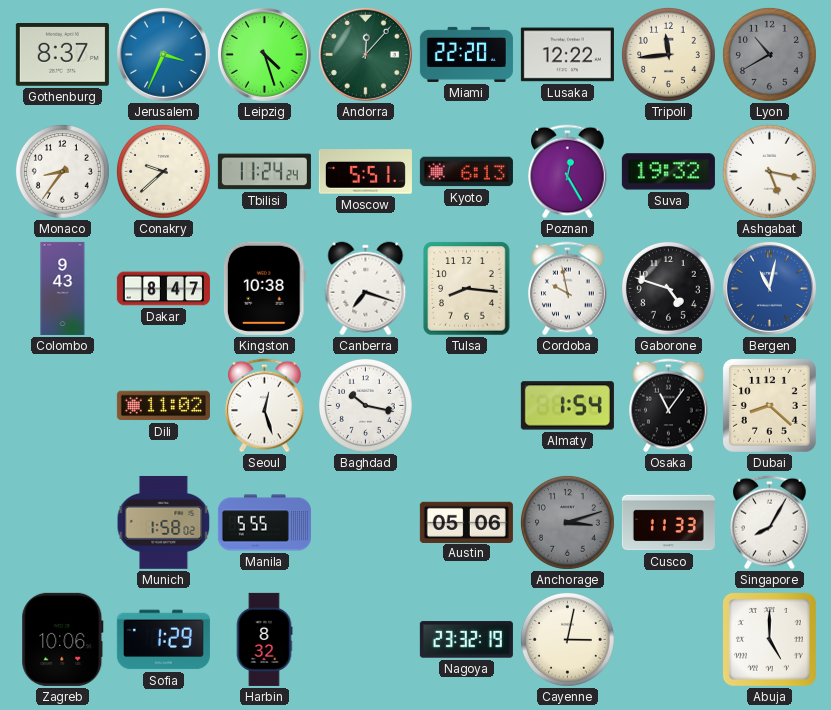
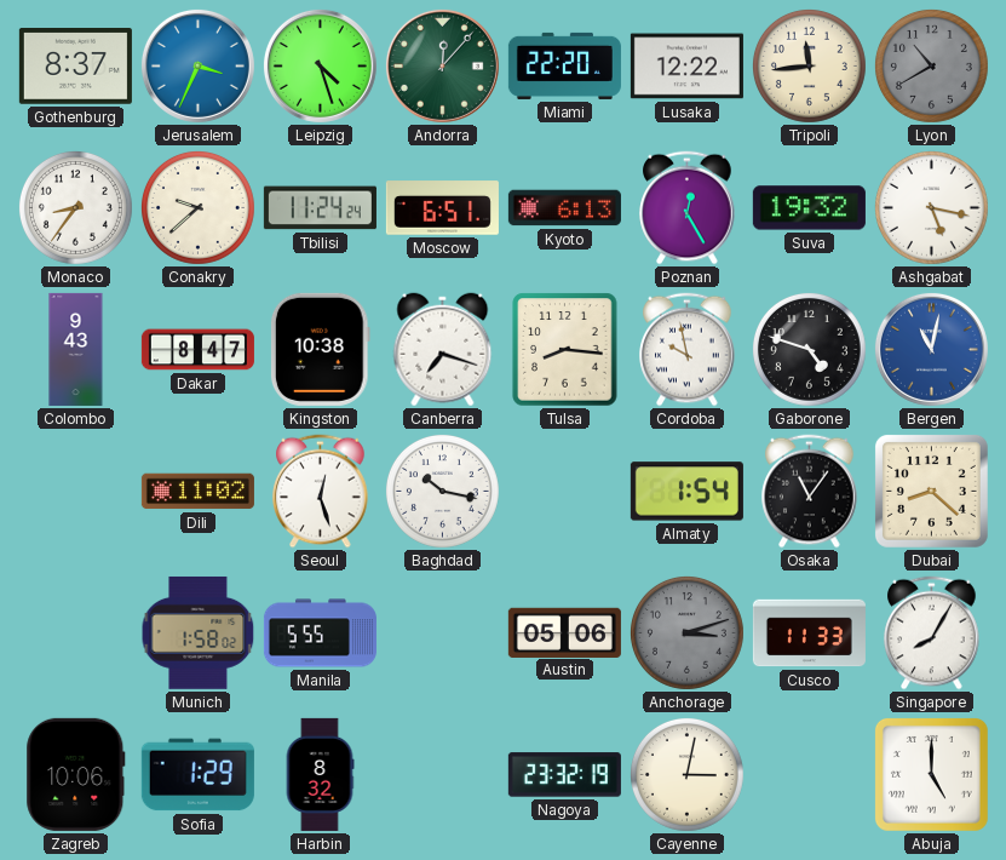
Moscow: 5:51 -> 6:51 (442, 208)
